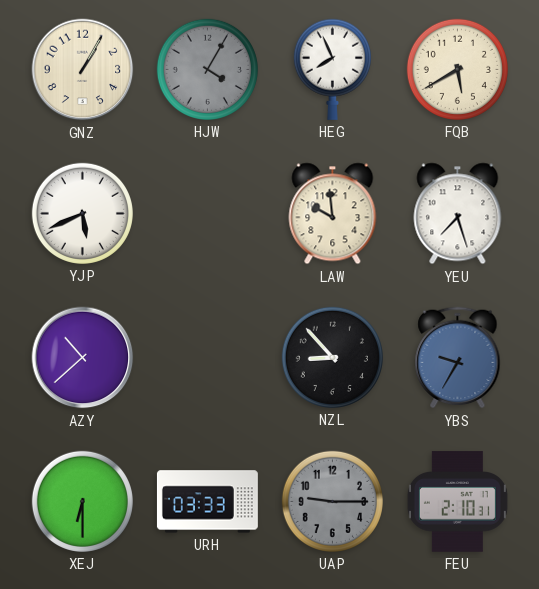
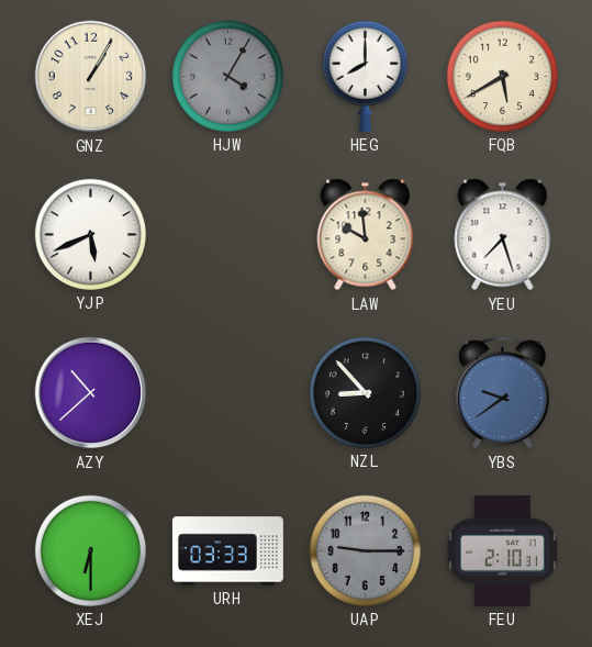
HEG: 7:56 -> 8:00 (365, 76)
YBS: 9:35 -> 9:39 (503, 393)
